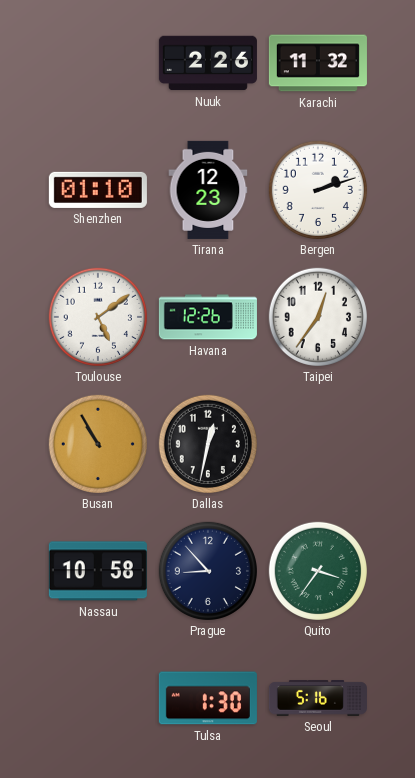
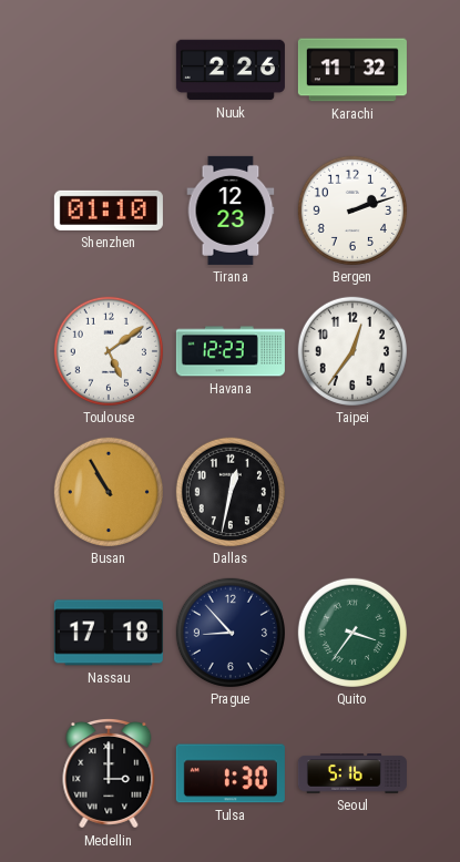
Havana: 12:26 -> 12:23 (231, 351)
Nassau: 10:58 -> 17:18 (109, 633)
Medellin: none -> 3:00 (109, 773)
